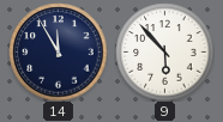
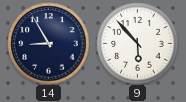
14: 11:55 -> 8:55 (48, 43)
